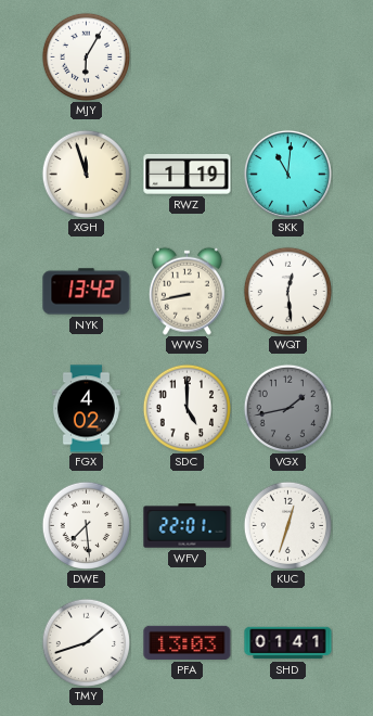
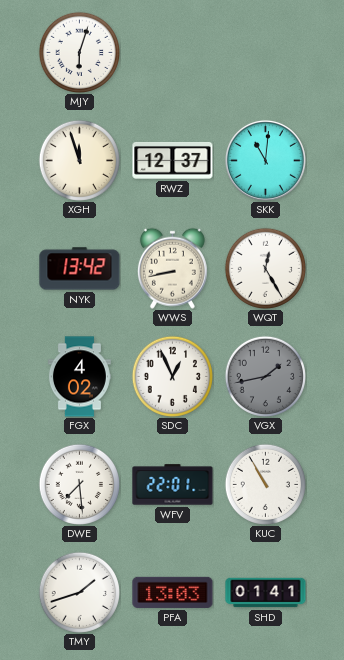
MJY: 6:05 -> 6:03 (79, 52)
RWZ: 1:19 -> 12:37 (173, 160)
WQT: 12:29 -> 12:25 (265, 268)
SDC: 5:00 -> 12:56 (172, 376)
KUC: 12:33 -> 10:55 (265, 484)
